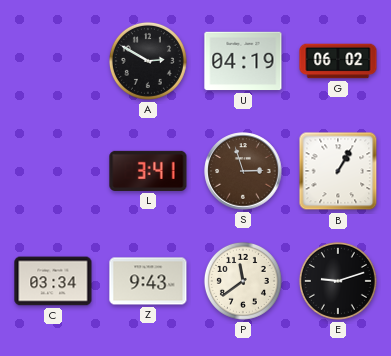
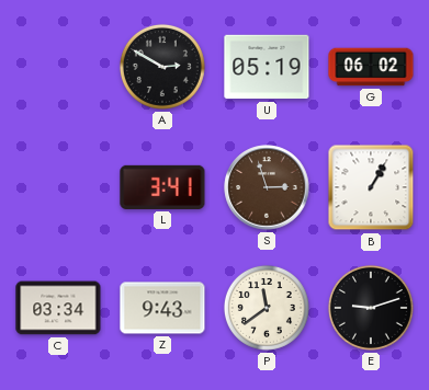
U: 04:19 -> 05:19 (267, 67)
